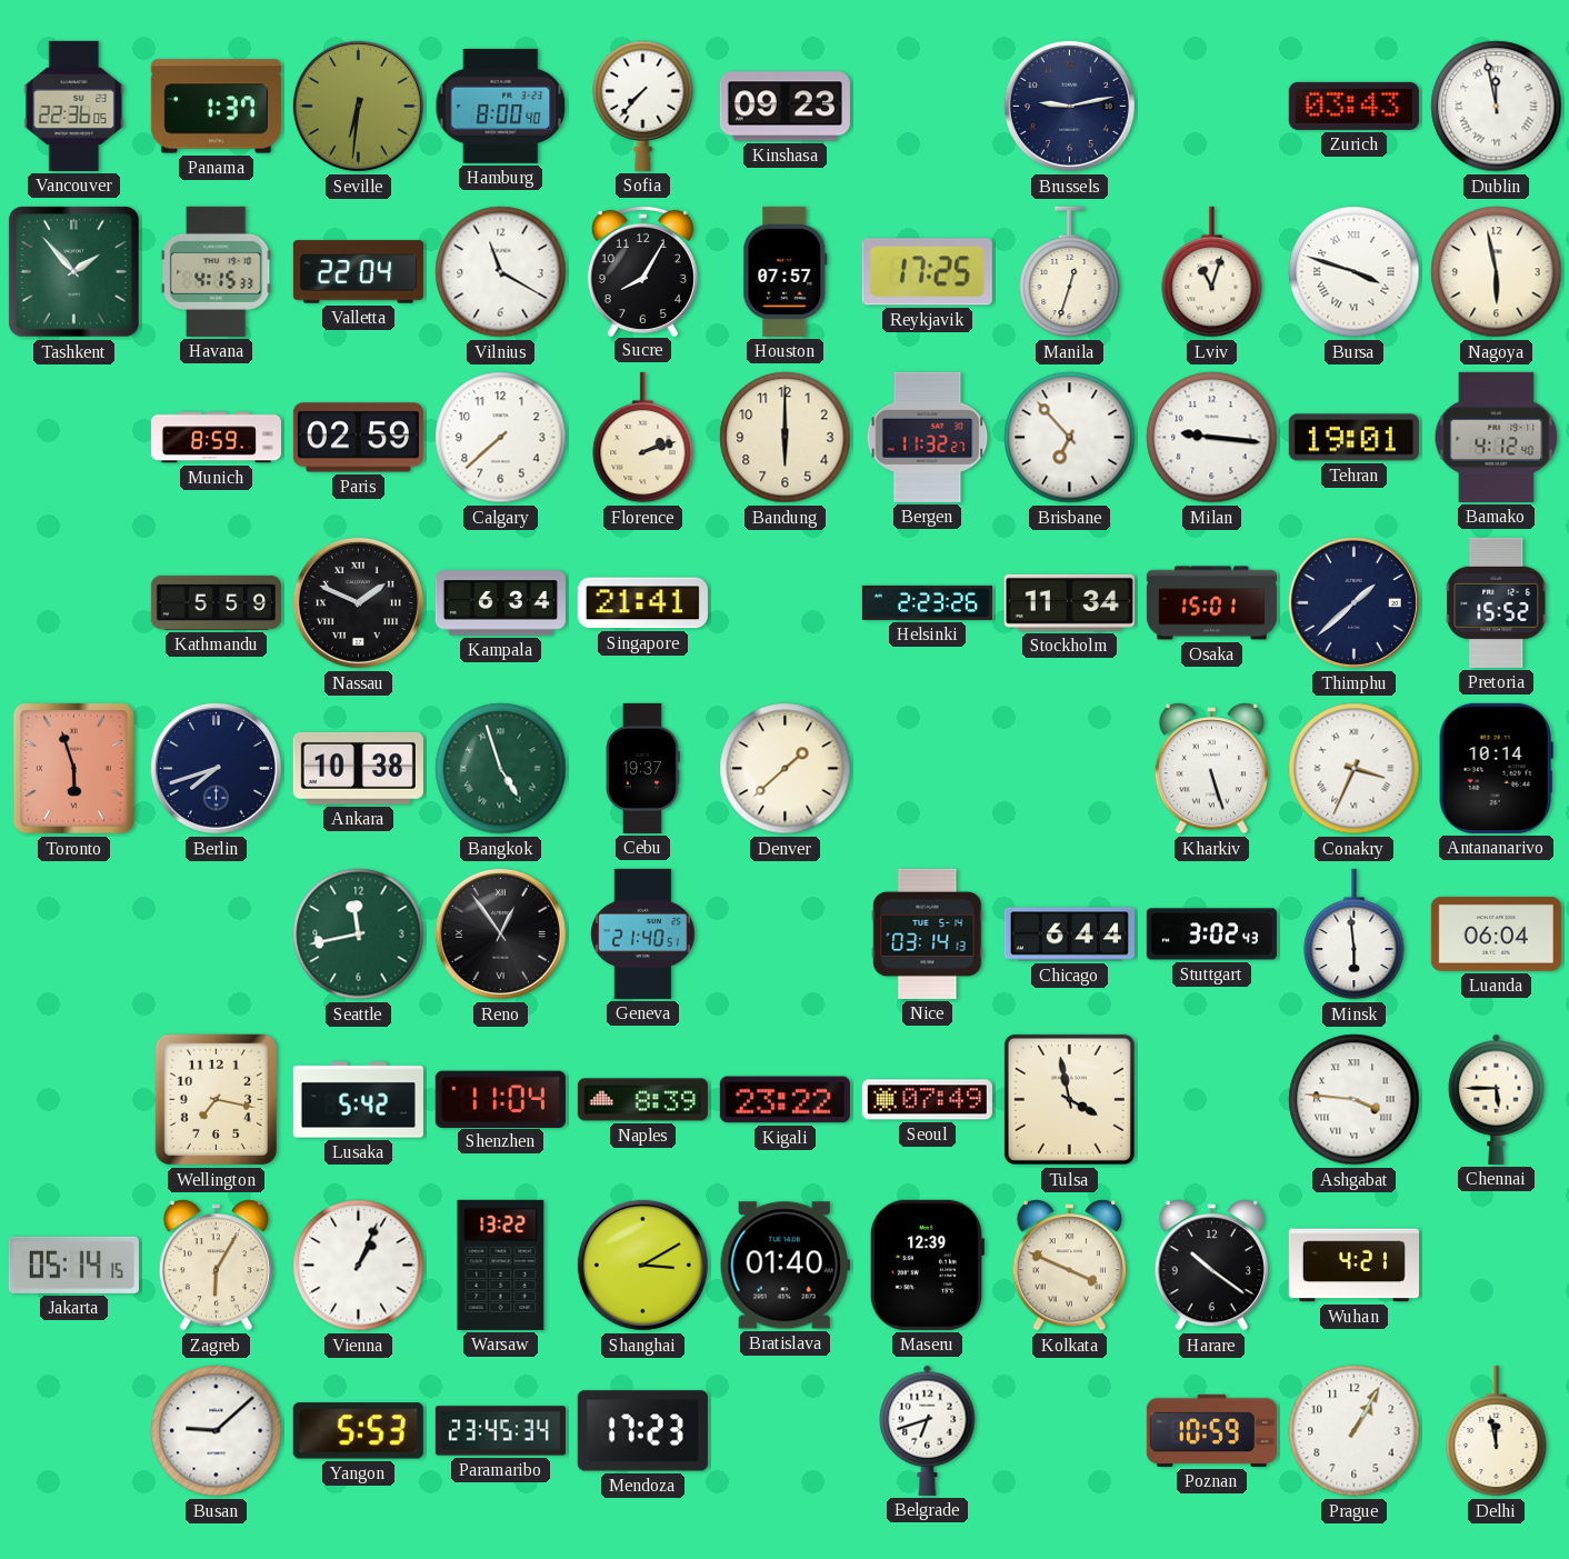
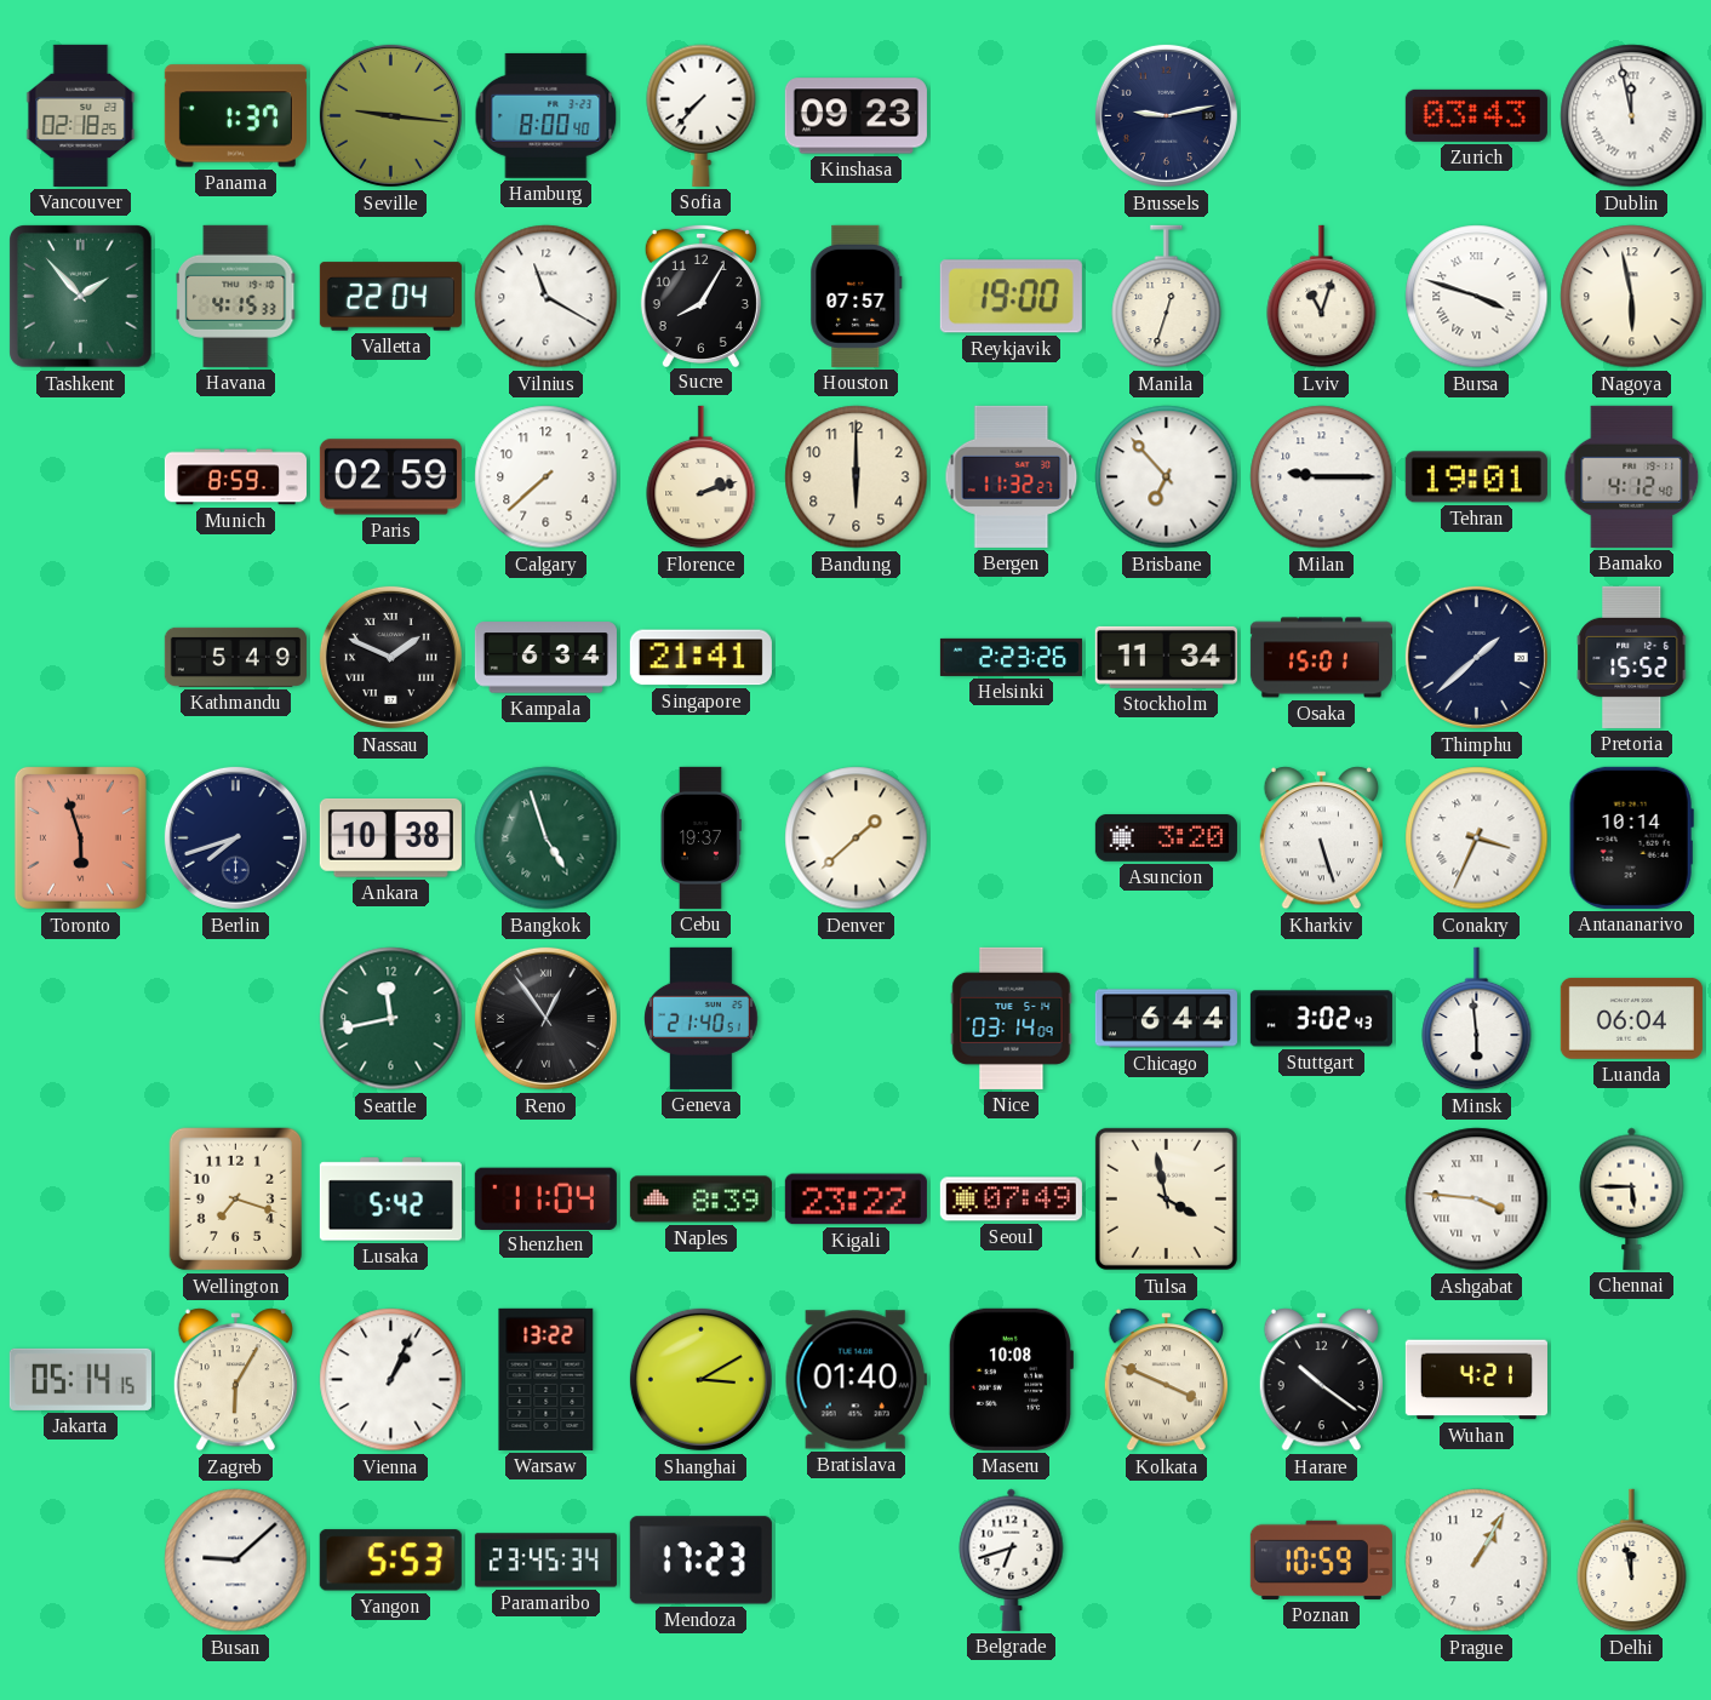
Vancouver: 22:36 -> 02:18 (81, 115)
Seville: 6:31 -> 9:16 (390, 115)
Reykjavik: 17:25 -> 19:00 (1011, 297)
Milan: 9:16 -> 9:15 (1322, 477)
Kathmandu: 5:59 -> 5:49 (235, 657)
Asuncion: none -> 3:20 (1166, 838)
Nice: 03:14:13 -> 03:14:09 (1012, 1018)
Wellington: 7:17 -> 7:18 (236, 1200)
Maseru: 12:39 -> 10:08 (1009, 1379)
